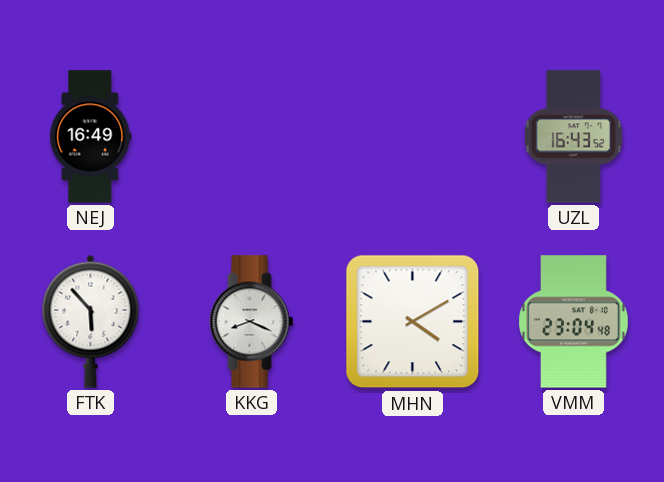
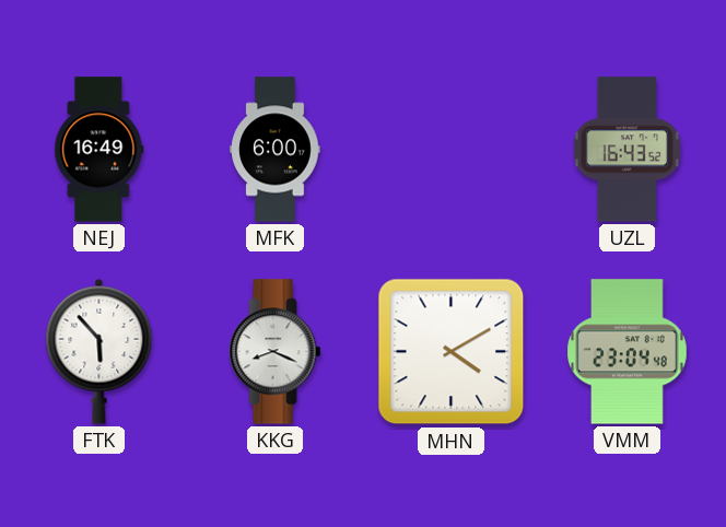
MFK: none -> 6:00 (276, 150)
